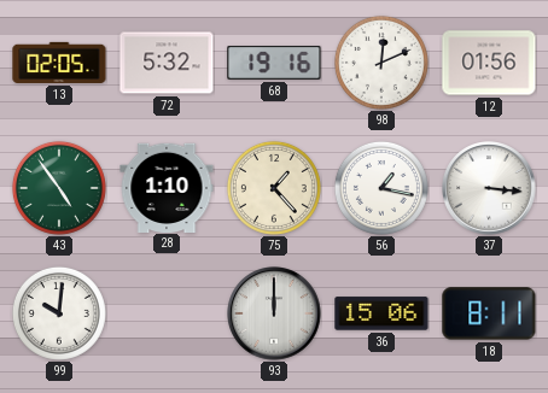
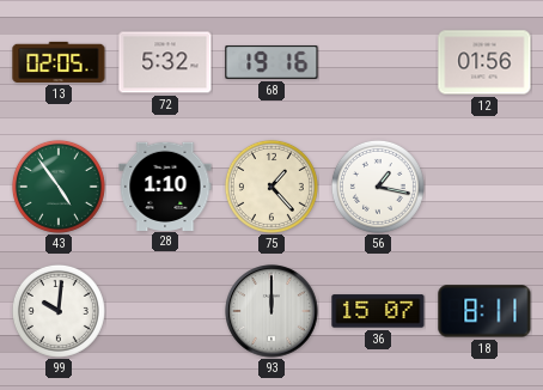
98: 12:11 -> none (381, 63)
37: 3:16 -> none (489, 188)
36: 15:06 -> 15:07 (378, 311)
